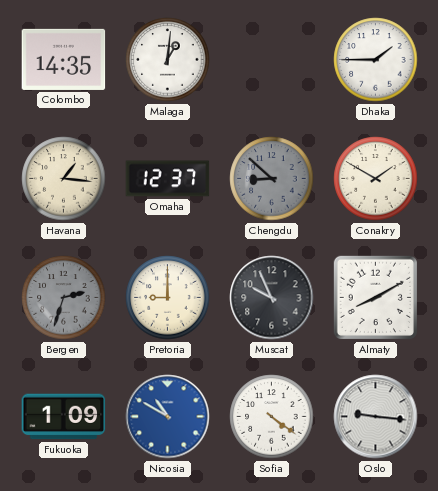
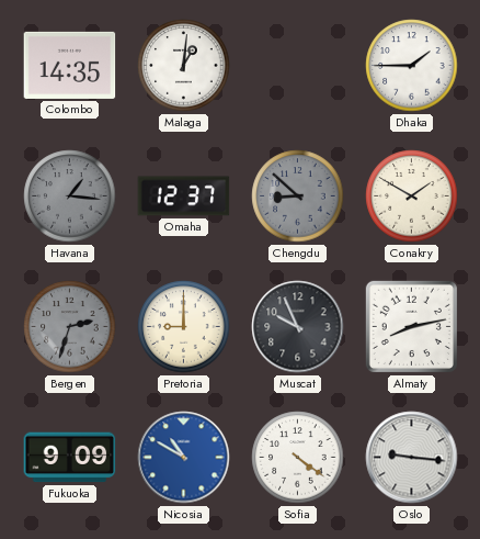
Havana dial: cream -> grey (70, 196)
Almaty: 8:10 -> 8:13 (411, 326)
Fukuoka: 1:09 -> 9:09 (70, 458)
